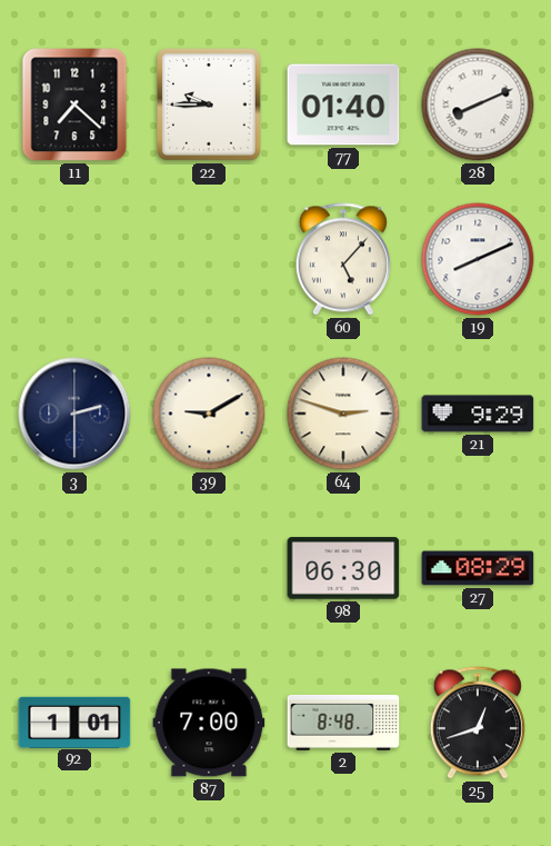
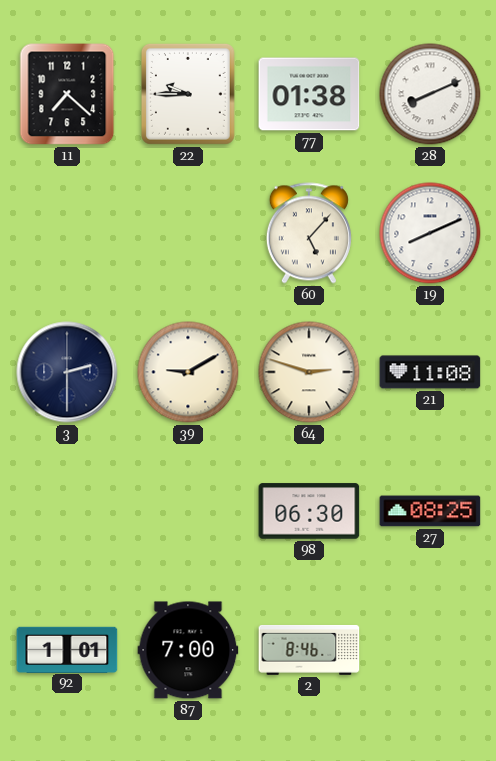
77: 01:40 -> 01:38 (309, 94)
21: 9:29 -> 11:08 (430, 372)
27: 08:29 -> 08:25 (430, 511)
2: 8:48 -> 8:46 (309, 650)
25: 12:42 -> none (478, 723)
